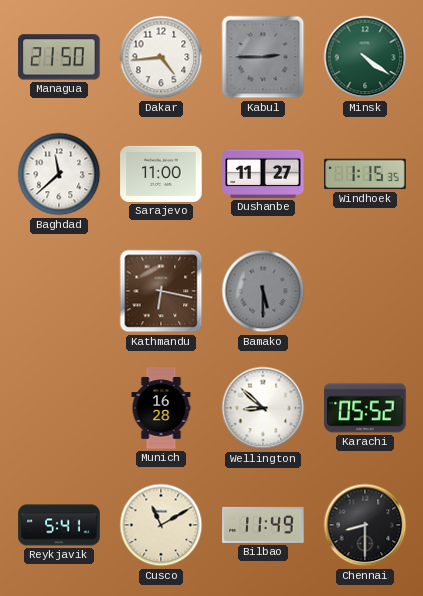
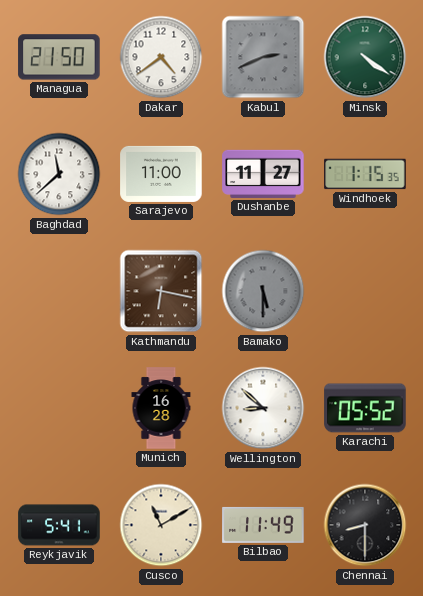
Dakar: 4:44 -> 4:39 (161, 57)
Kabul: 2:45 -> 2:41 (263, 57)
